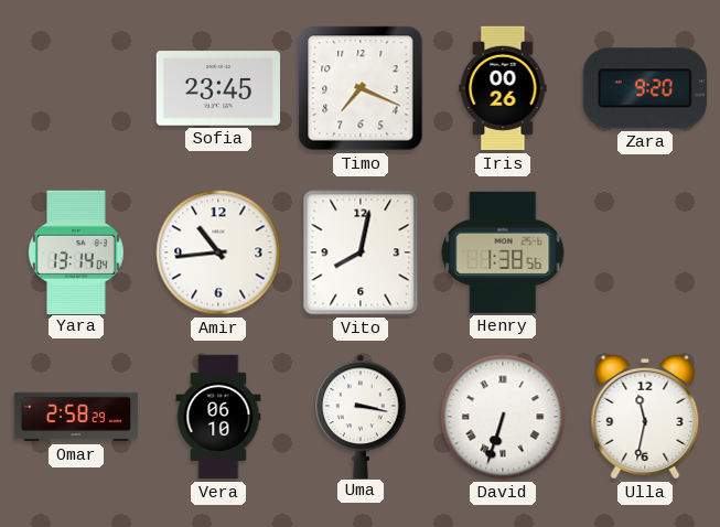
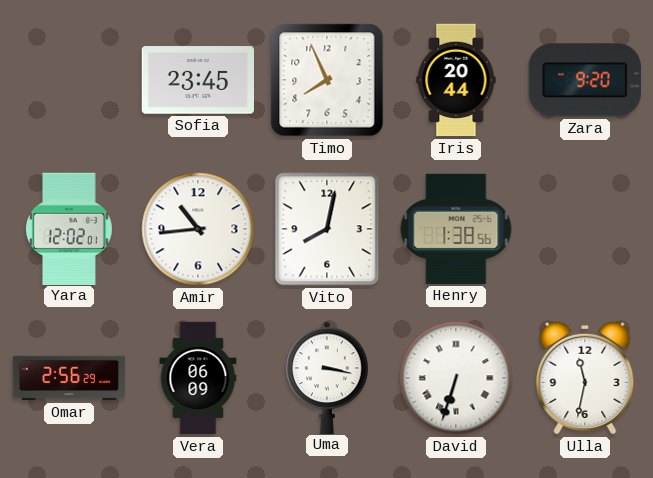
Timo: 7:19 -> 7:56 (327, 80)
Iris: 00:26 -> 20:44 (456, 80)
Yara: 13:14 -> 12:02 (69, 228)
Omar: 2:58 -> 2:56 (69, 378)
Vera: 06:10 -> 06:09 (198, 378)
